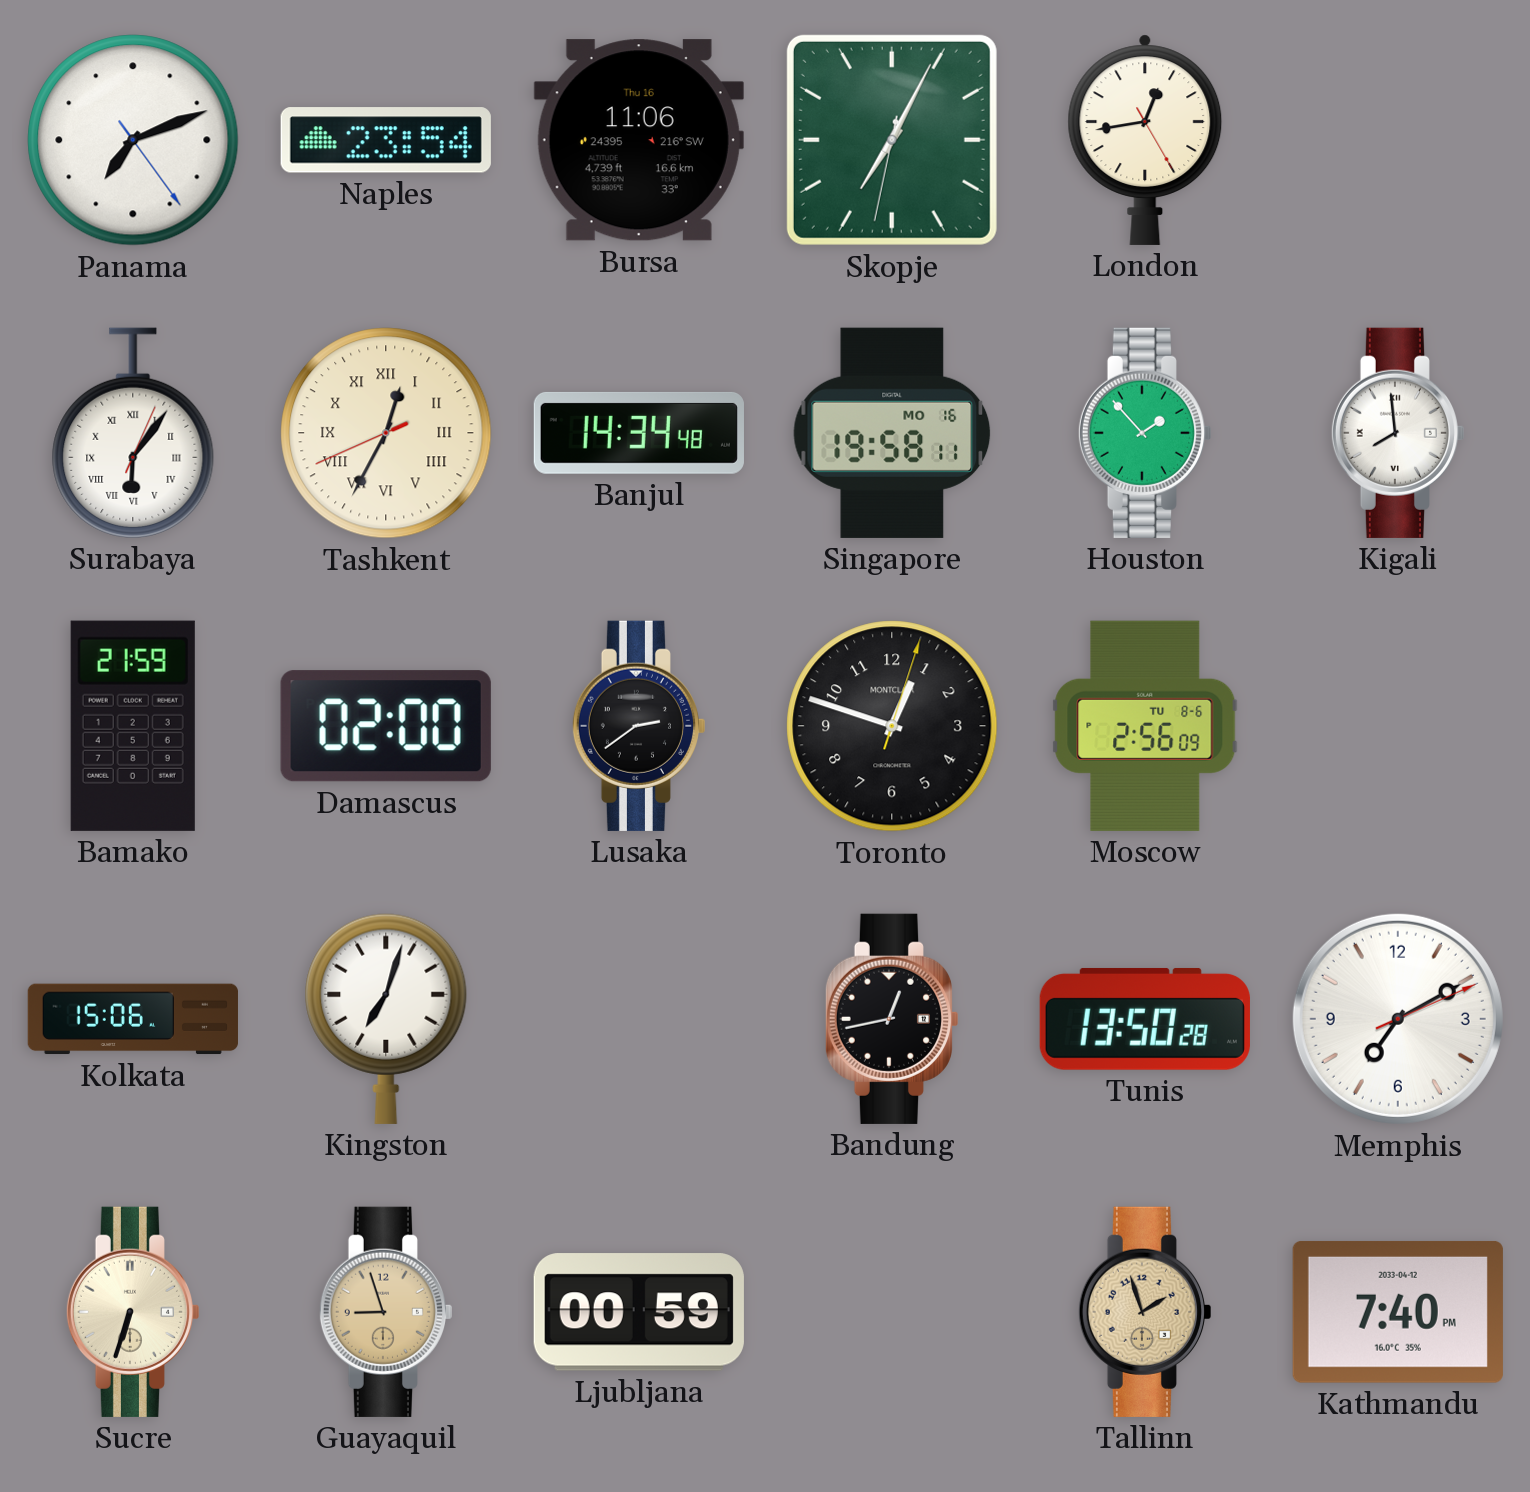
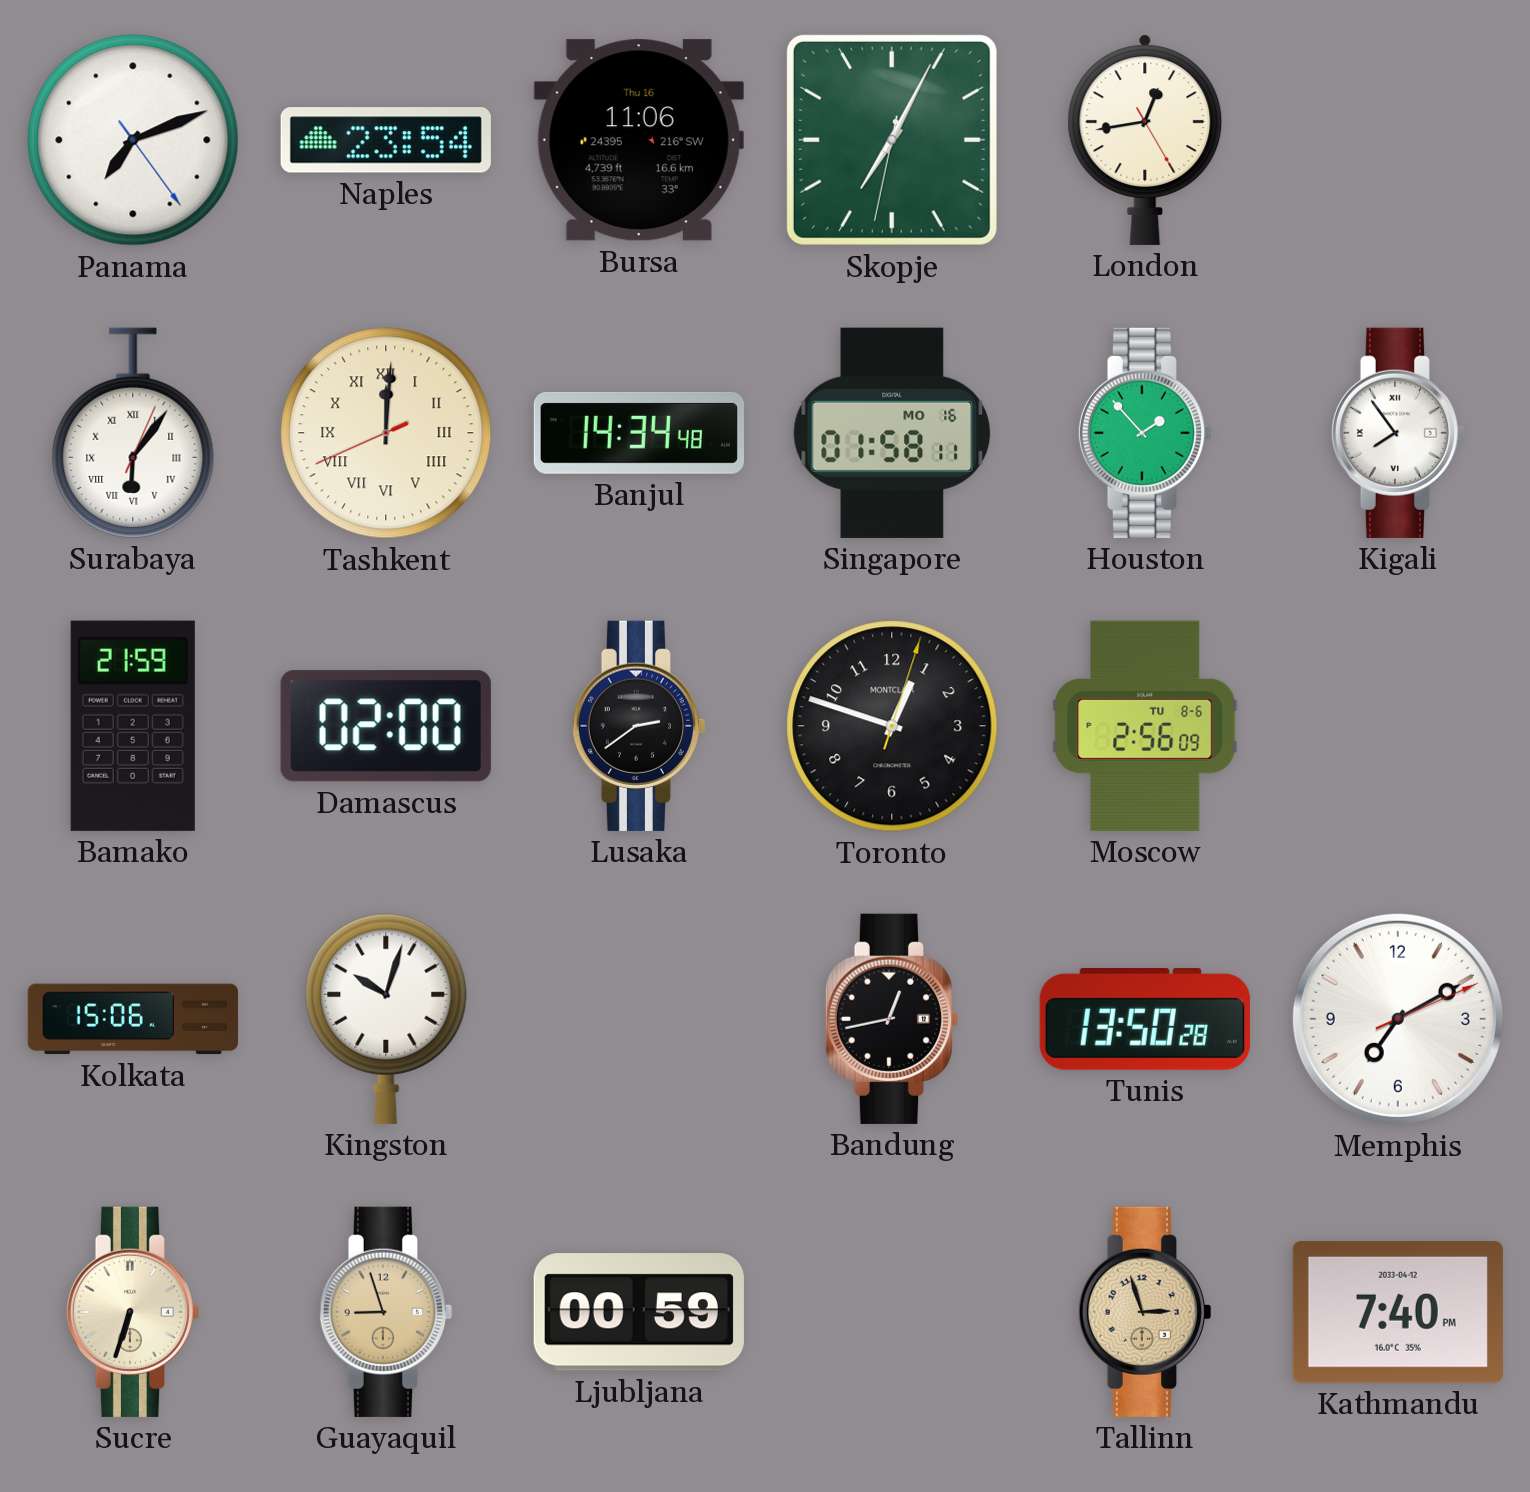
Tashkent: 12:34 -> 12:00 (386, 433)
Singapore: 19:58 -> 01:58 (892, 433)
Kigali: 7:59 -> 7:54 (1397, 433)
Kingston: 7:03 -> 10:03 (386, 1019)
Tallinn: 1:57 -> 2:57 (1144, 1312)
